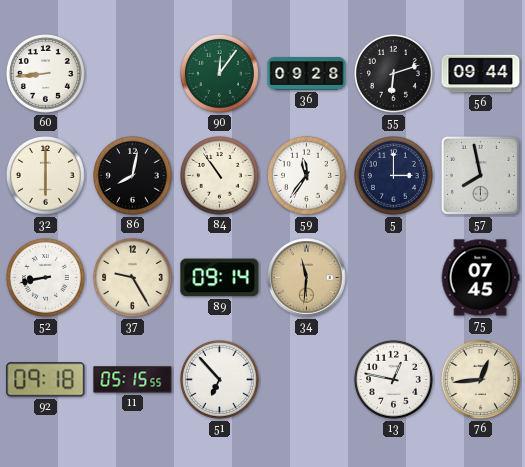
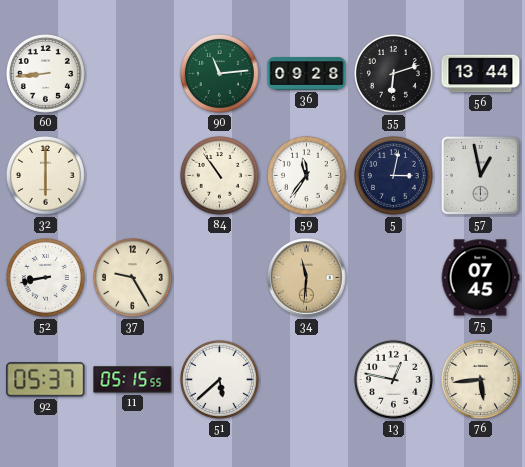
90: 12:06 -> 11:14 (219, 73)
56: 09:44 -> 13:44 (481, 74)
86: 8:02 -> none (132, 175)
5: 3:00 -> 3:02 (393, 175)
57: 7:58 -> 12:58 (480, 175)
89: 09:14 -> none (220, 278)
92: 09:18 -> 05:37 (46, 380)
51: 6:53 -> 5:38 (219, 379)
76: 12:44 -> 5:44 (480, 379)
